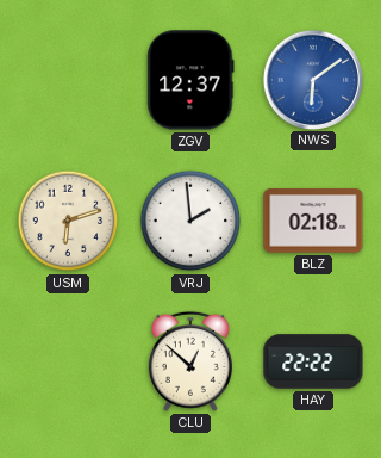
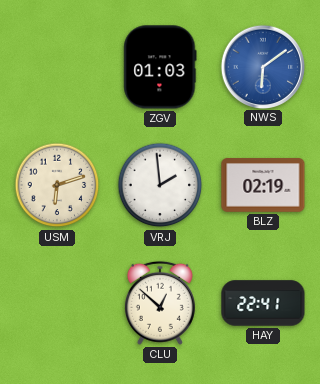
ZGV: 12:37 -> 01:03 (160, 67)
BLZ: 02:18 -> 02:19 (263, 185)
HAY: 22:22 -> 22:41 (263, 303)
